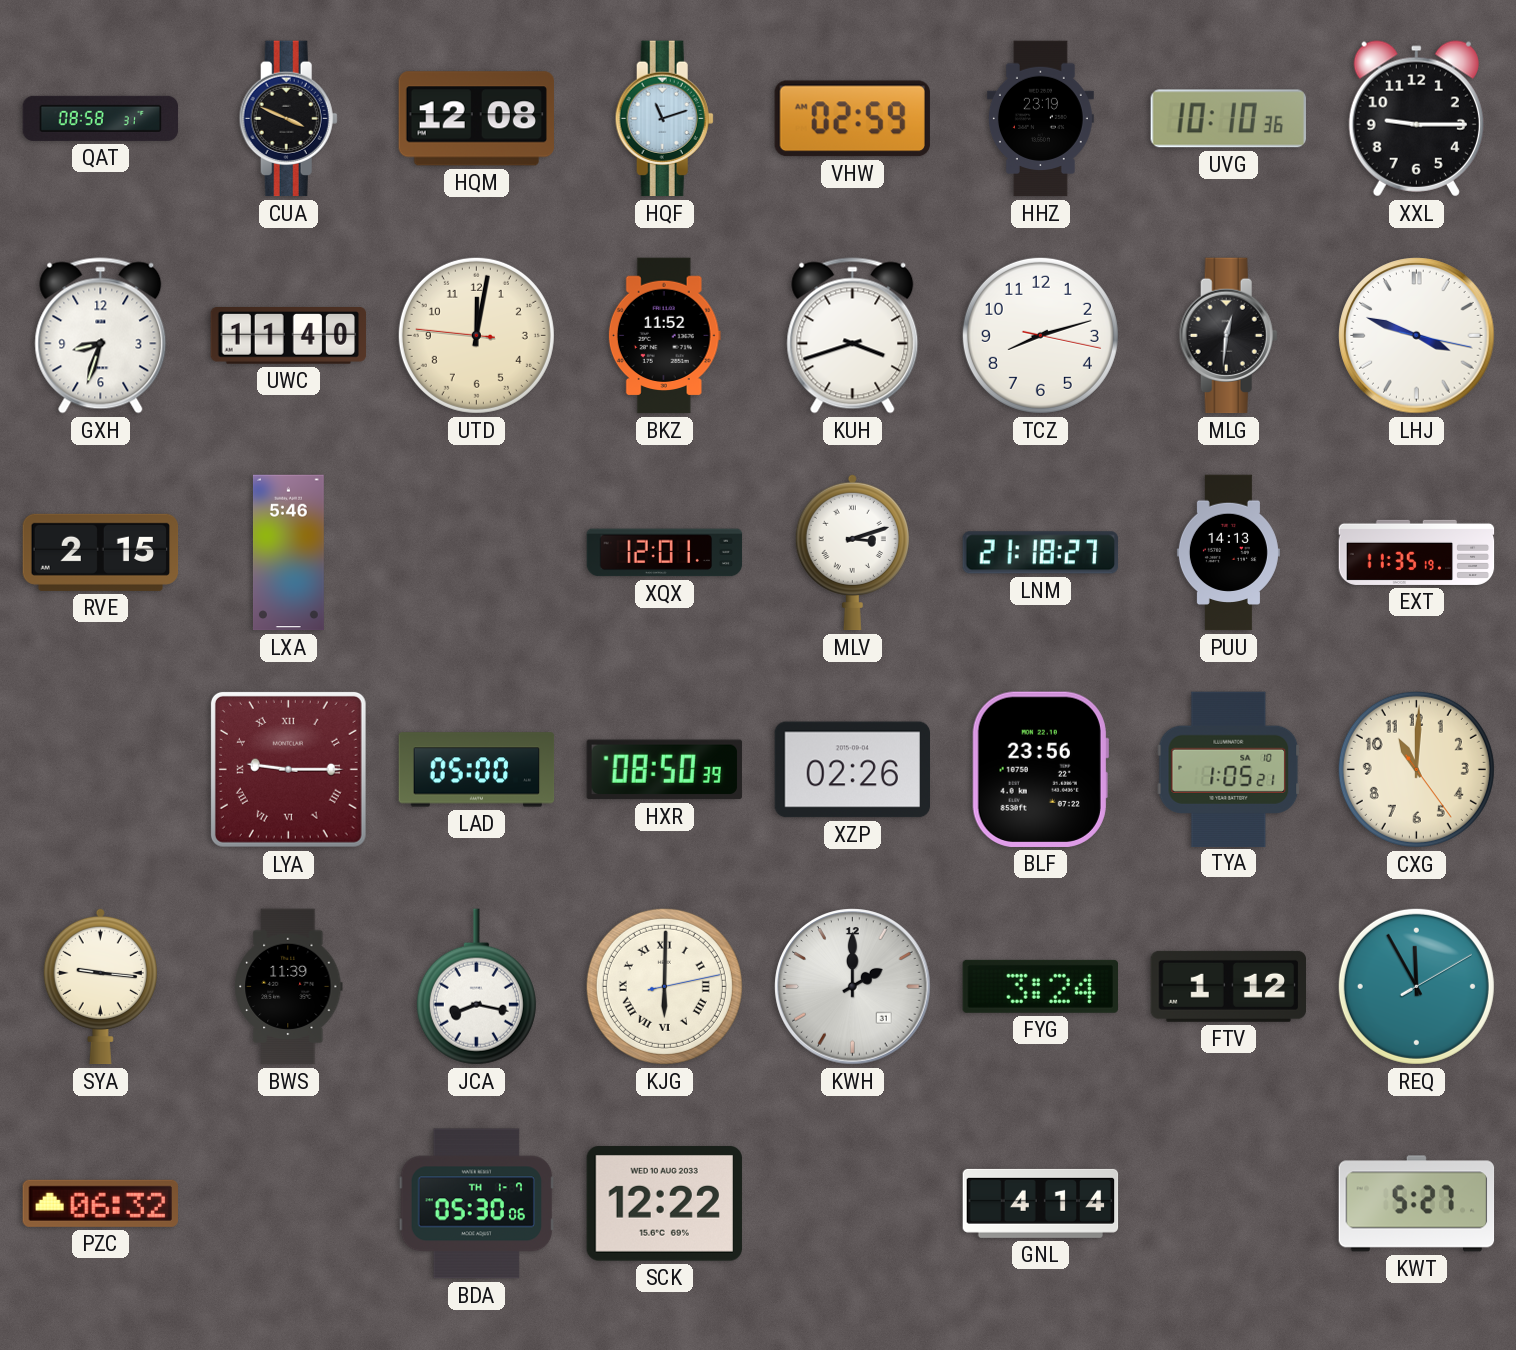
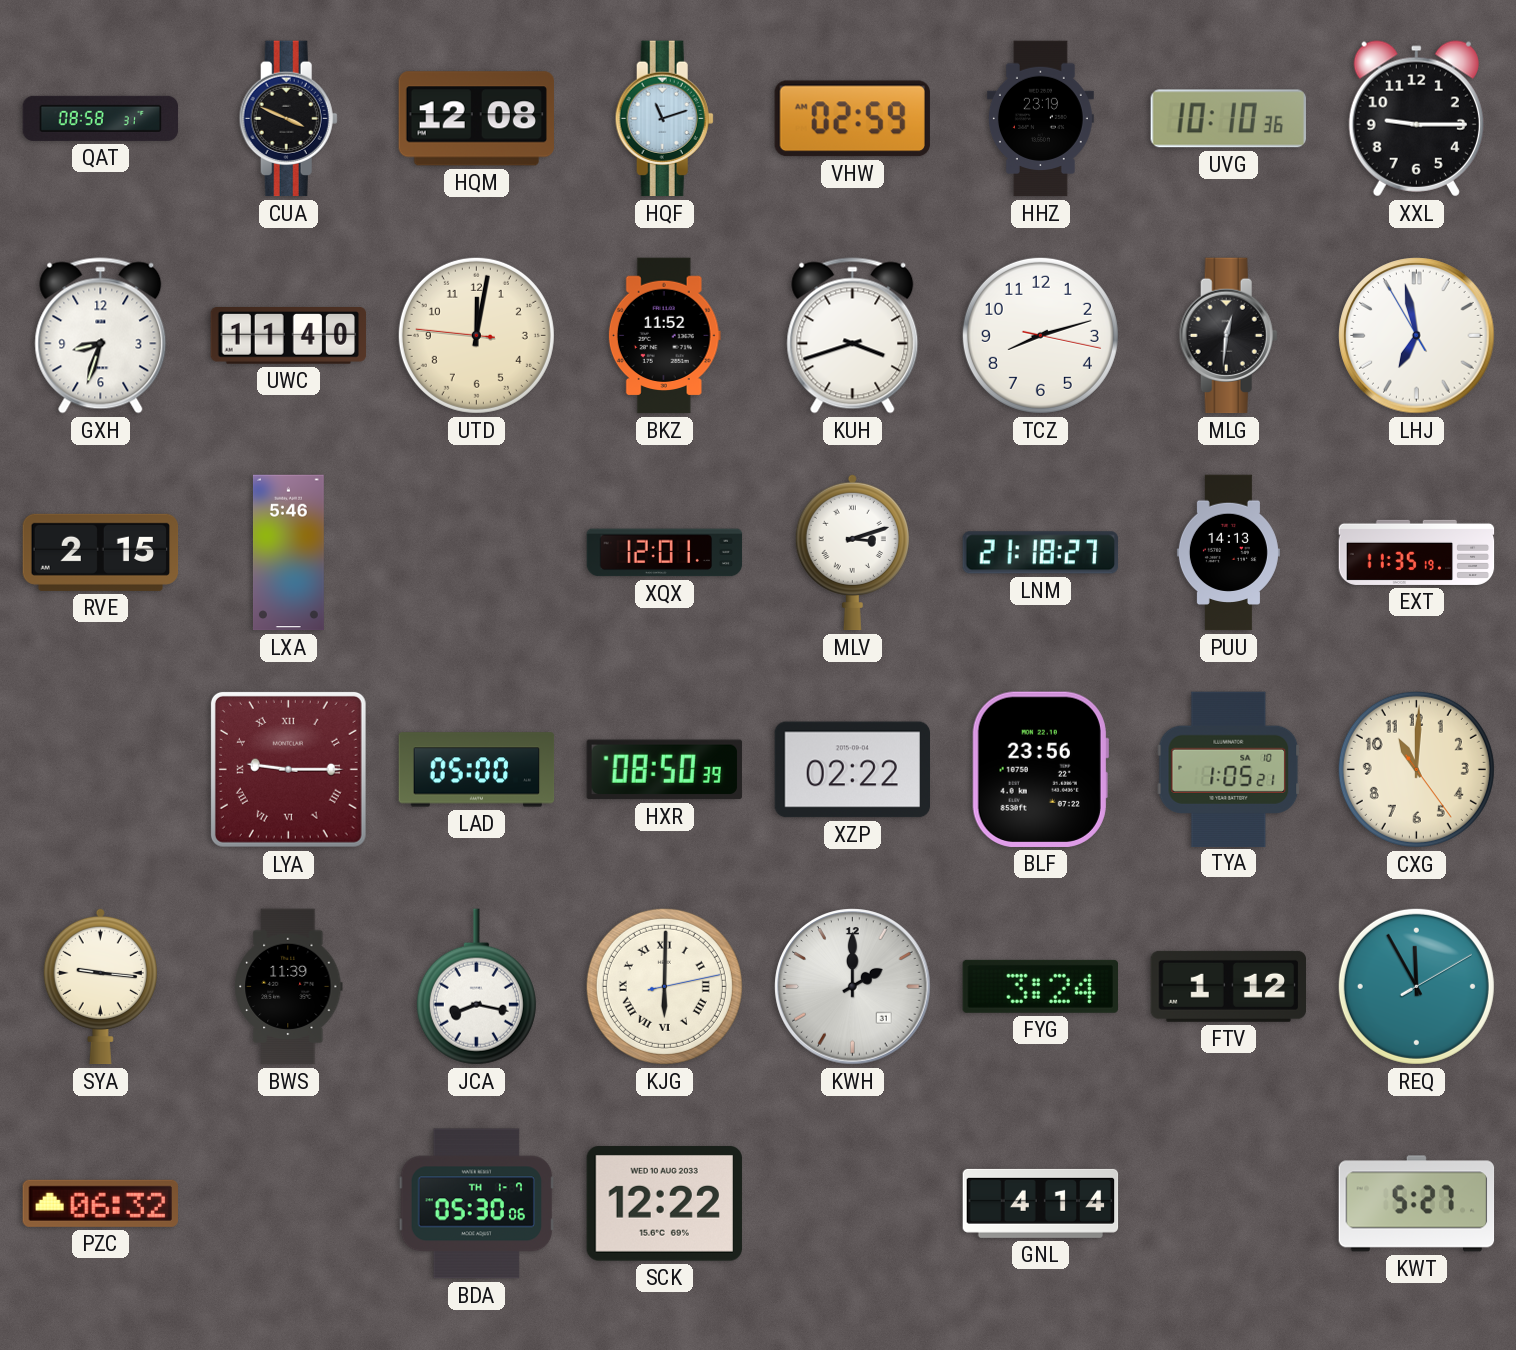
LHJ: 3:48 -> 6:57 (1417, 336)
XZP: 02:26 -> 02:22 (853, 770)
